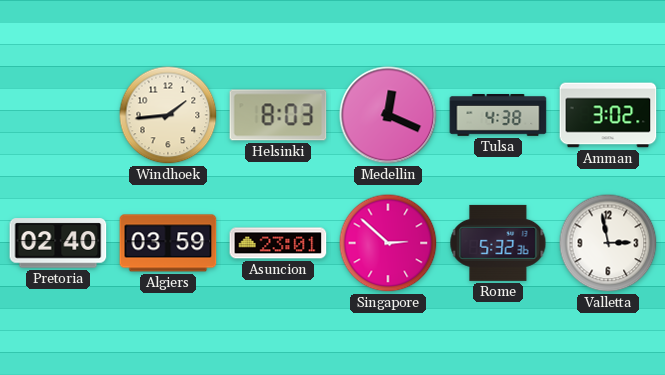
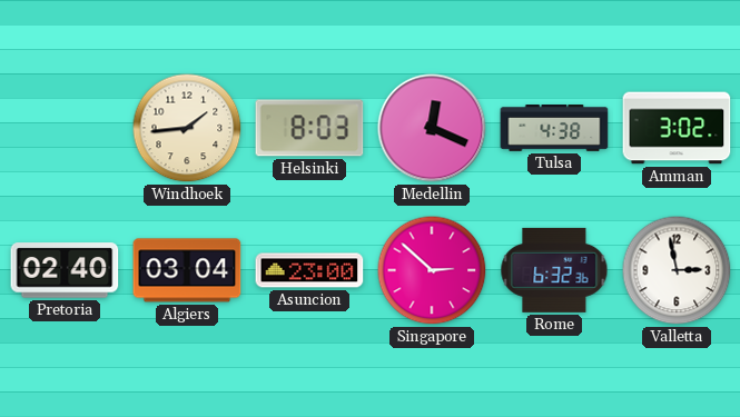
Algiers: 03:59 -> 03:04 (187, 270)
Asuncion: 23:01 -> 23:00 (309, 270)
Rome: 5:32 -> 6:32 (554, 270)
